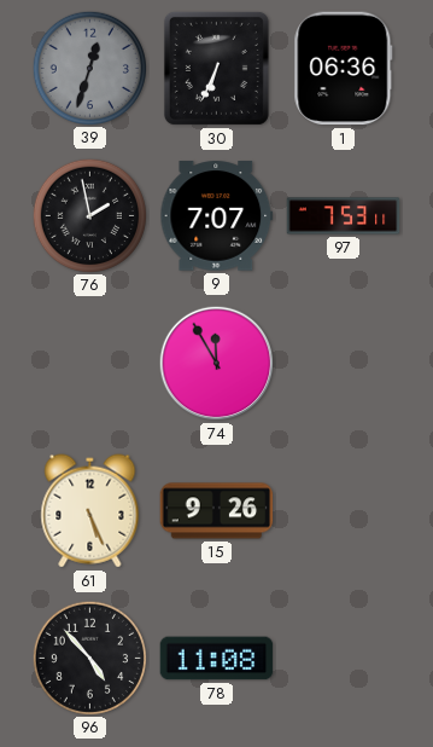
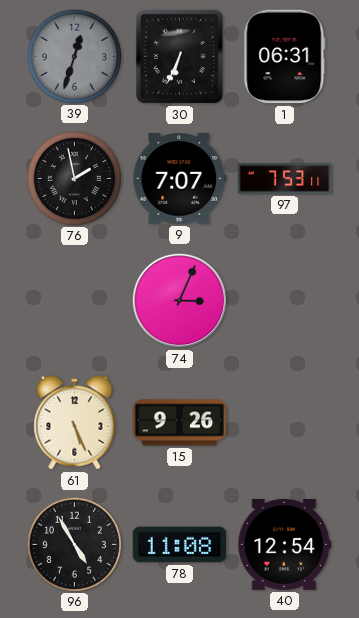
1: 06:36 -> 06:31 (285, 57)
74: 11:55 -> 3:04 (180, 301)
96: 4:53 -> 4:55 (74, 544)
40: none -> 12:54 (285, 544)
